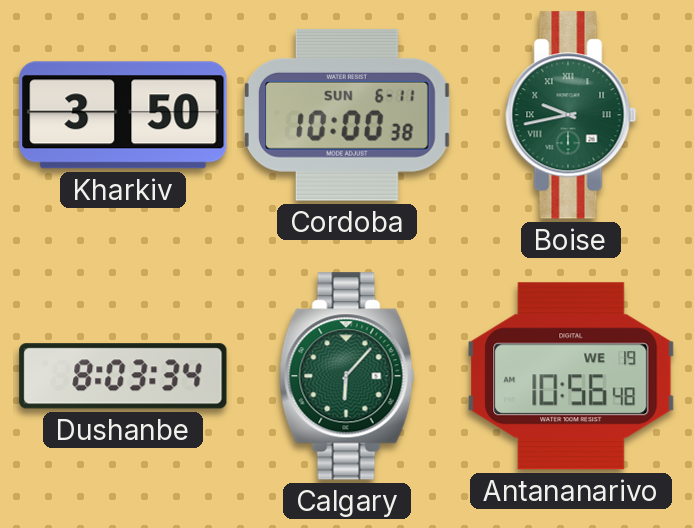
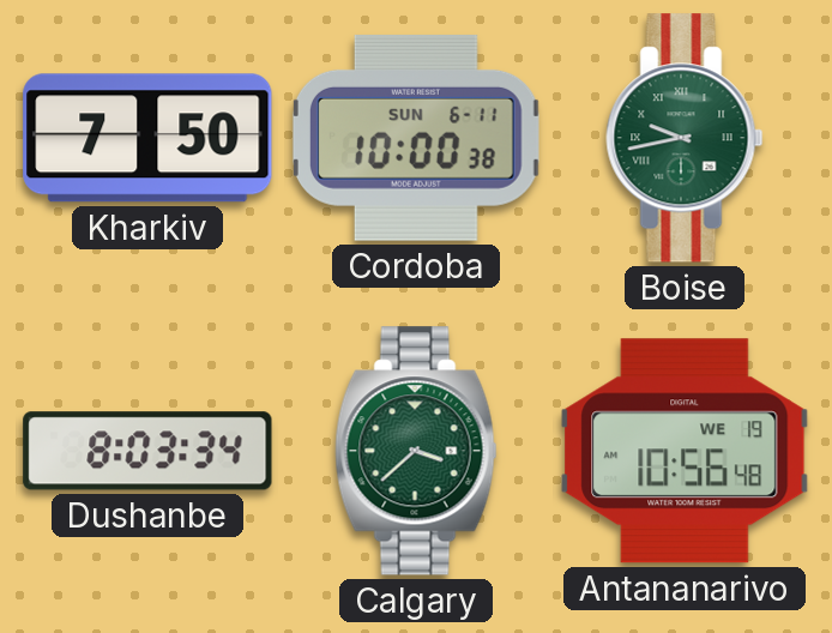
Kharkiv: 3:50 -> 7:50 (147, 138)
Calgary: 6:07 -> 3:38 (416, 451)
